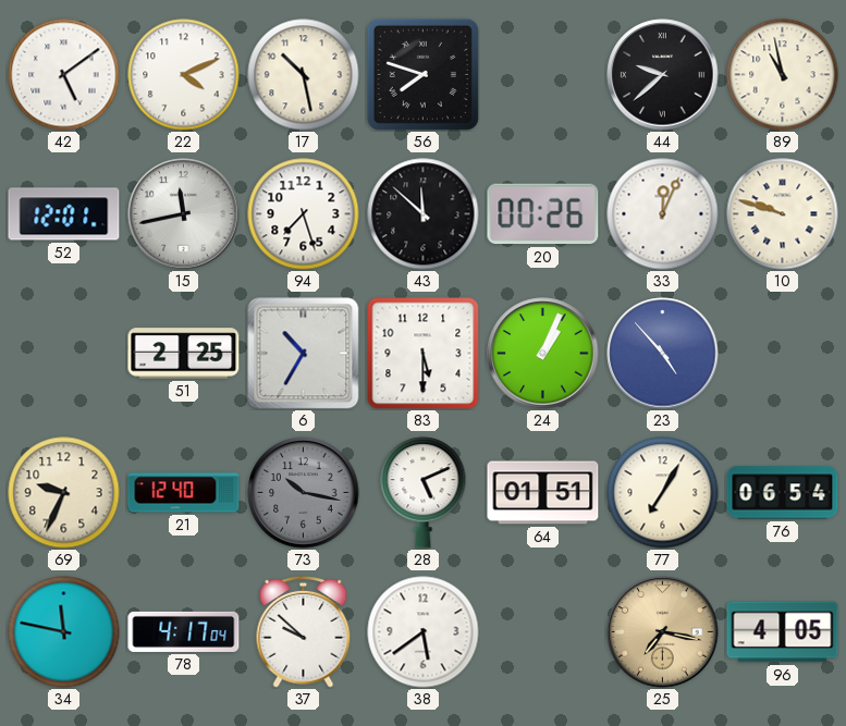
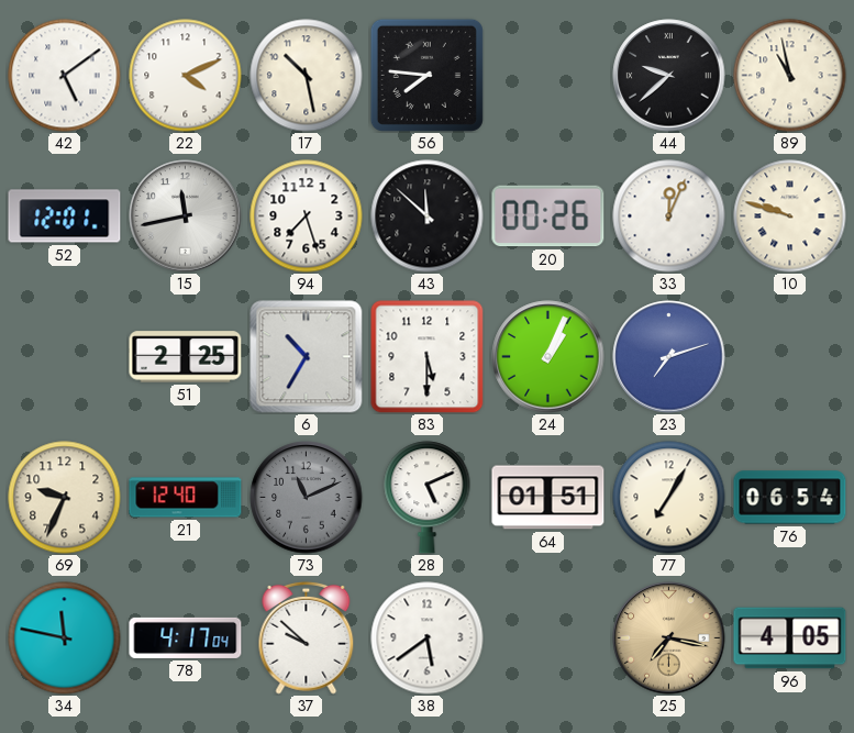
56: 7:48 -> 7:46 (426, 75)
23: 4:53 -> 7:12 (669, 357)
73: 10:17 -> 11:11 (307, 498)
